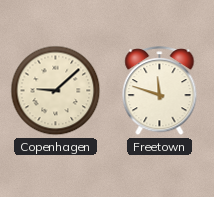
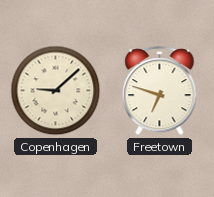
Freetown: 11:48 -> 6:48 (160, 91)
